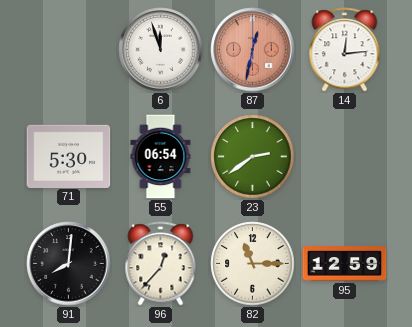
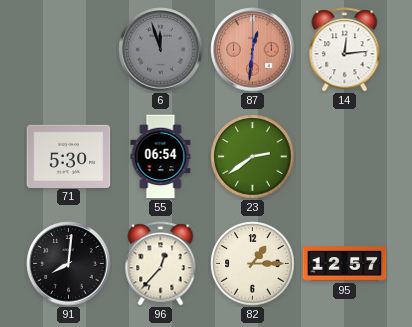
6 dial: white -> grey (161, 50)
87: 12:32 -> 12:31 (253, 50)
82: 11:15 -> 1:15 (253, 264)
95: 12:59 -> 12:57 (345, 264)
